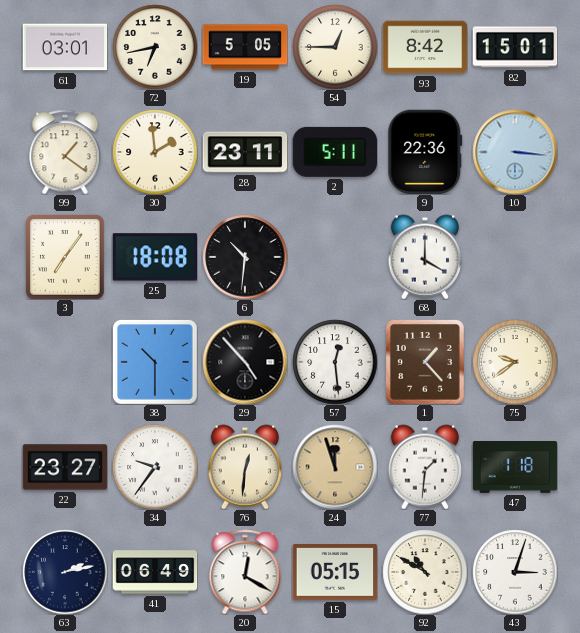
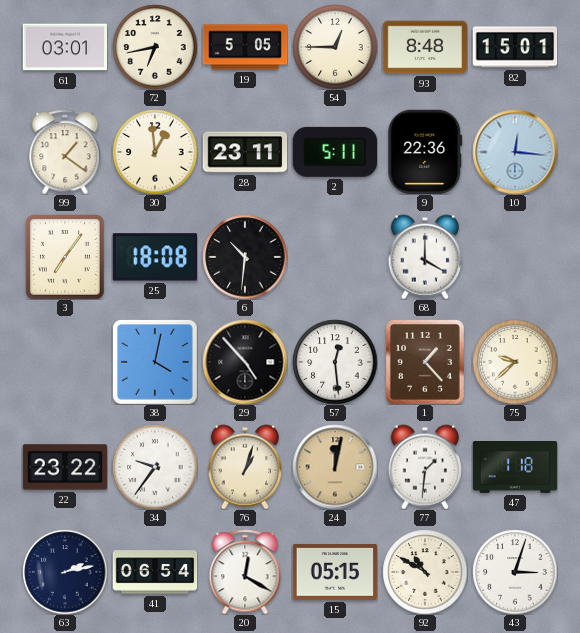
93: 8:42 -> 8:48 (425, 47)
30: 1:59 -> 12:59 (155, 152)
10: 3:16 -> 12:16 (515, 152)
38: 10:30 -> 4:02 (155, 362)
75: 9:39 -> 9:38 (515, 362)
22: 23:27 -> 23:22 (65, 467)
76: 12:31 -> 1:03 (244, 467)
24: 11:57 -> 12:02 (335, 467)
41: 06:49 -> 06:54 (155, 572)
